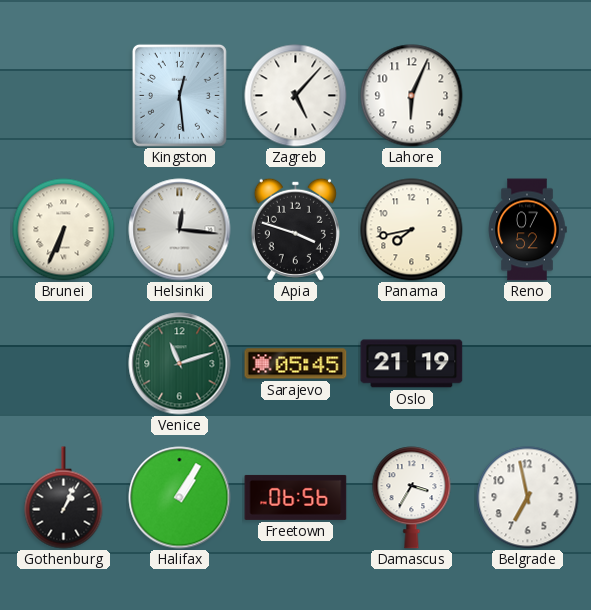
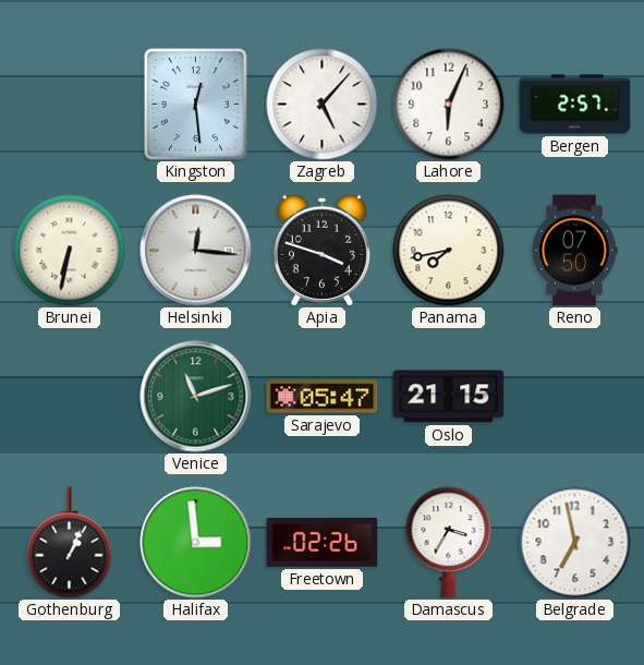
Bergen: none -> 2:57 (575, 105)
Brunei: 6:34 -> 6:32 (70, 251)
Reno: 07:52 -> 07:50 (574, 251)
Sarajevo: 05:45 -> 05:47 (323, 397)
Oslo: 21:19 -> 21:15 (449, 397)
Halifax: 1:05 -> 2:59 (196, 543)
Freetown: 06:56 -> 02:26 (323, 542)
